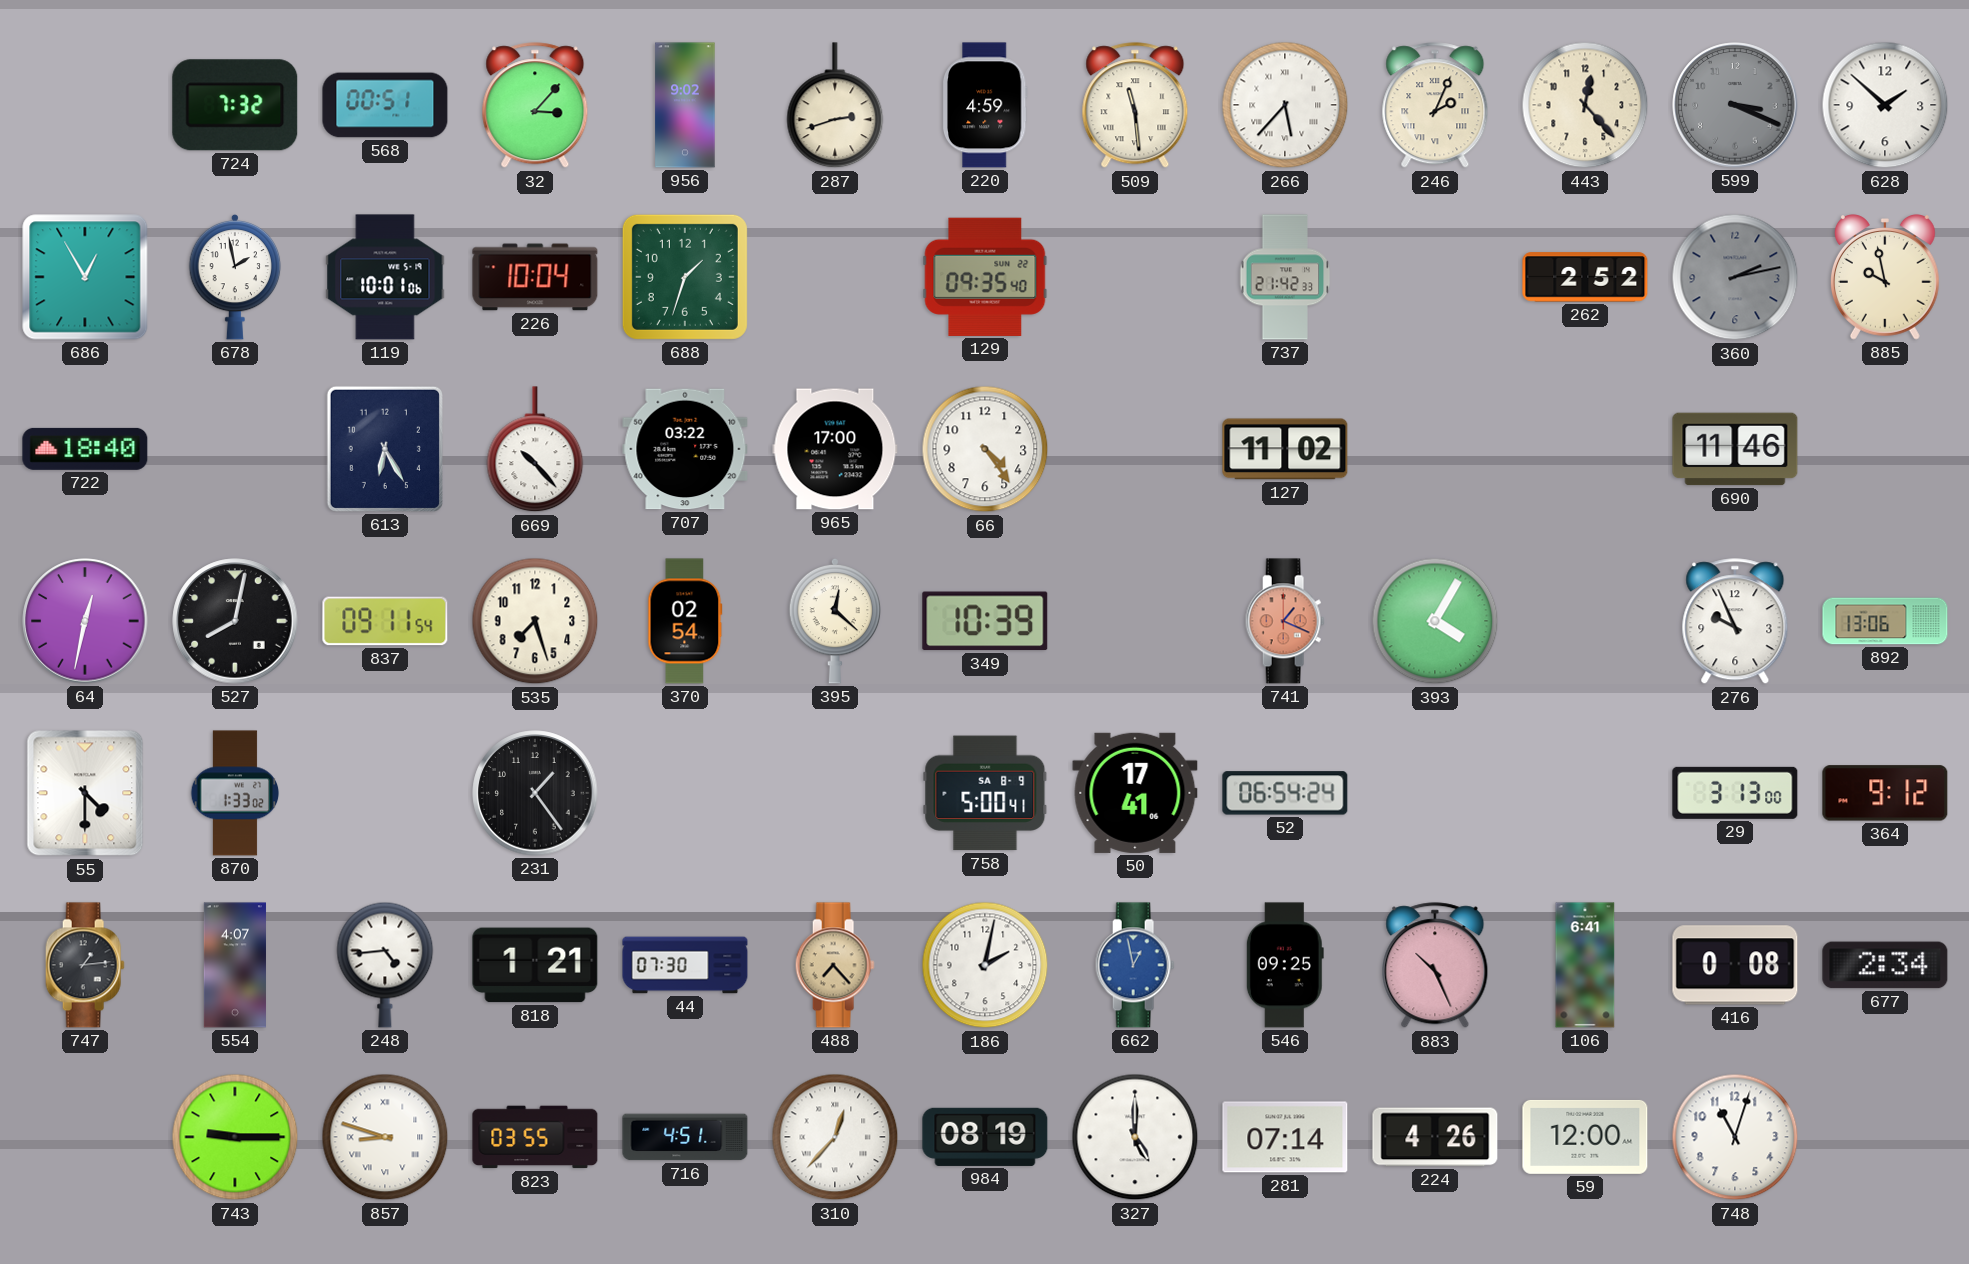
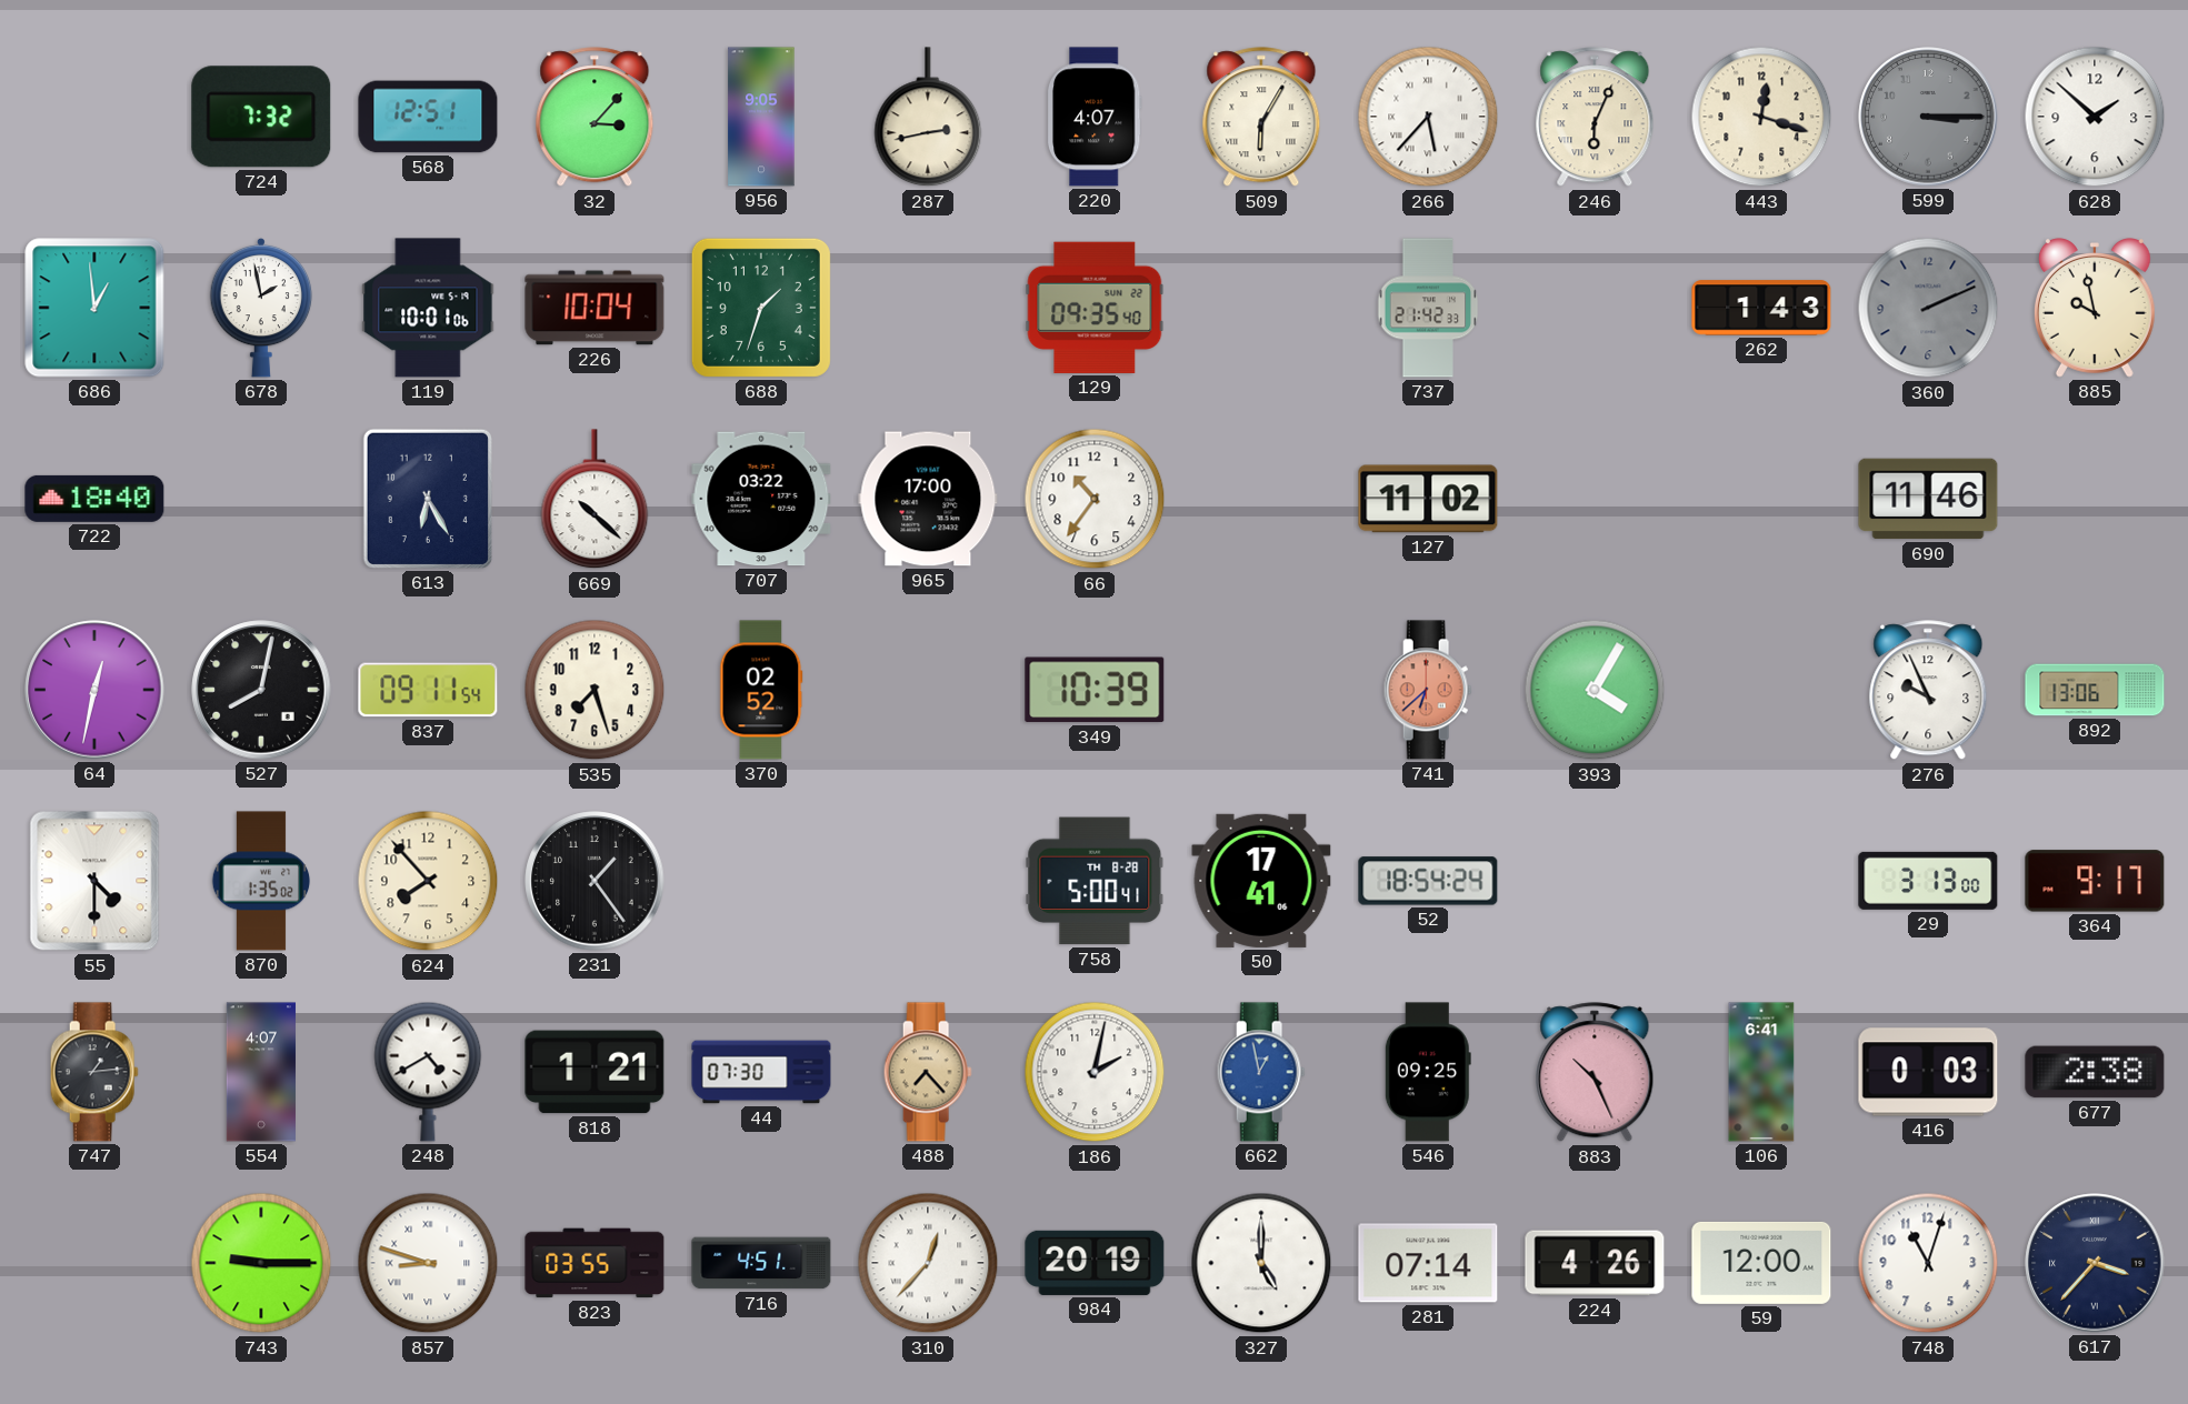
568: 00:51 -> 12:51 (428, 117)
956: 9:02 -> 9:05 (761, 117)
287: 2:42 -> 2:43 (928, 118)
220: 4:59 -> 4:07 (1095, 117)
509: 11:29 -> 6:05 (1261, 118)
246: 2:04 -> 6:04 (1595, 118)
443: 12:23 -> 12:18 (1761, 117)
599: 3:19 -> 3:15 (1928, 117)
686: 12:55 -> 12:59 (94, 308)
262: 2:52 -> 1:43 (1761, 308)
360: 2:13 -> 2:11 (1928, 308)
669: 10:23 -> 10:22 (595, 500)
66: 4:24 -> 10:36 (1095, 499)
370: 02:54 -> 02:52 (761, 690)
395: 12:22 -> none (835, 621)
741: 1:19 -> 6:38 (1428, 690)
870: 1:33 -> 1:35 (261, 881)
624: none -> 7:53 (428, 881)
758 date: SA 8-9 -> TH 8-28 (1095, 881)
52: 06:54 -> 18:54 (1428, 881)
364: 9:12 -> 9:17 (2095, 881)
248: 4:44 -> 4:40 (428, 1072)
416: 0:08 -> 0:03 (1928, 1072)
677: 2:34 -> 2:38 (2095, 1072)
984: 08:19 -> 20:19 (1095, 1263)
617: none -> 3:37 (2095, 1263)
